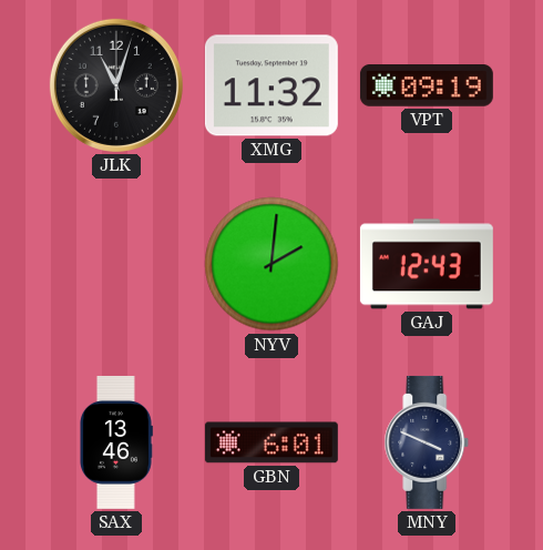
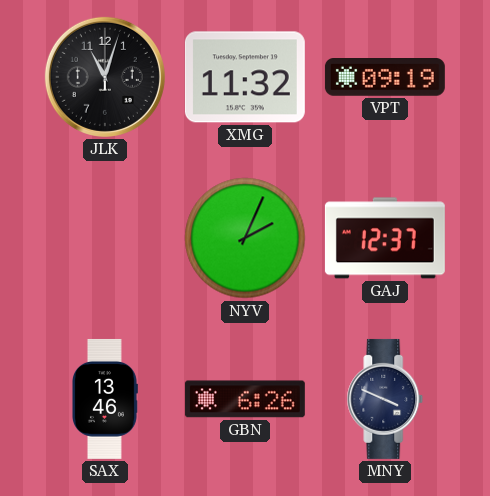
NYV: 2:01 -> 2:04 (245, 238)
GAJ: 12:43 -> 12:37 (385, 238)
GBN: 6:01 -> 6:26 (245, 399)
